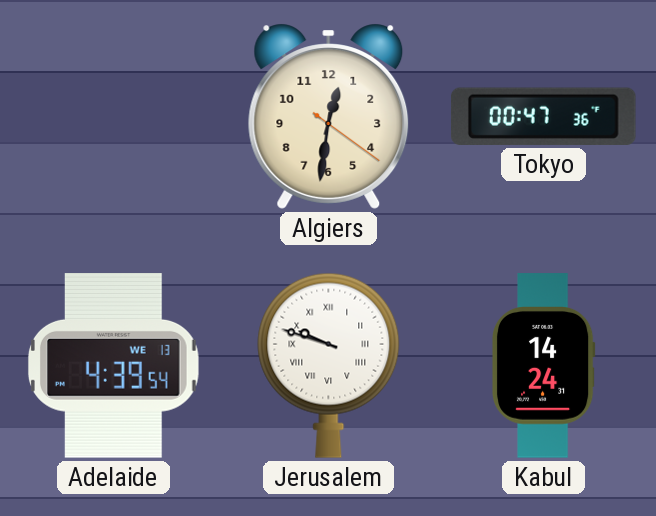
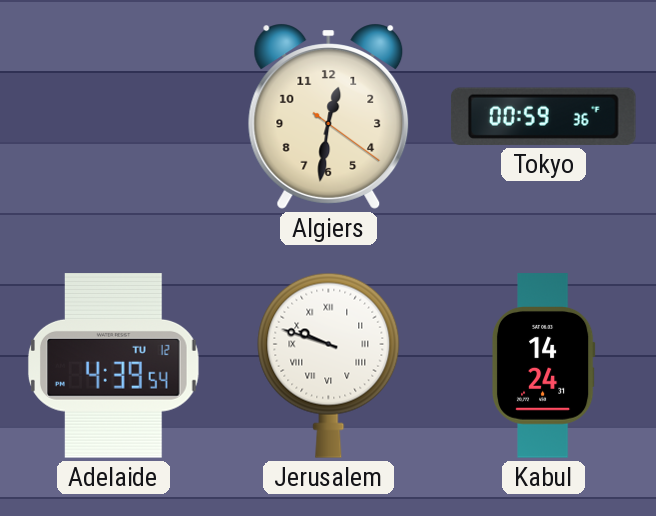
Tokyo: 00:47 -> 00:59 (543, 116)
Adelaide date: WE 13 -> TU 12 (113, 366)
